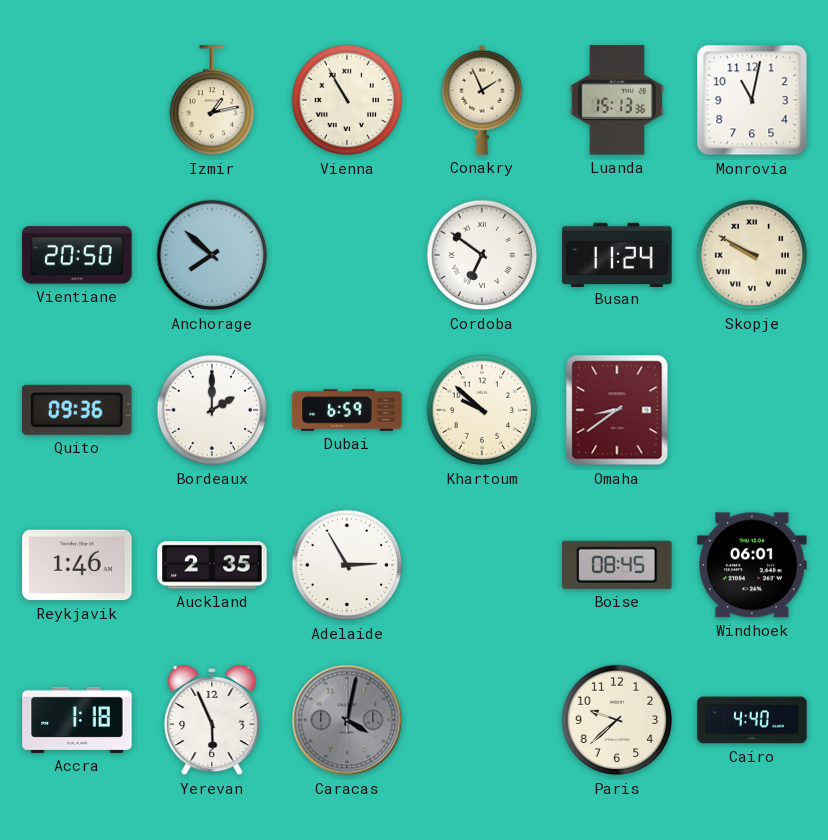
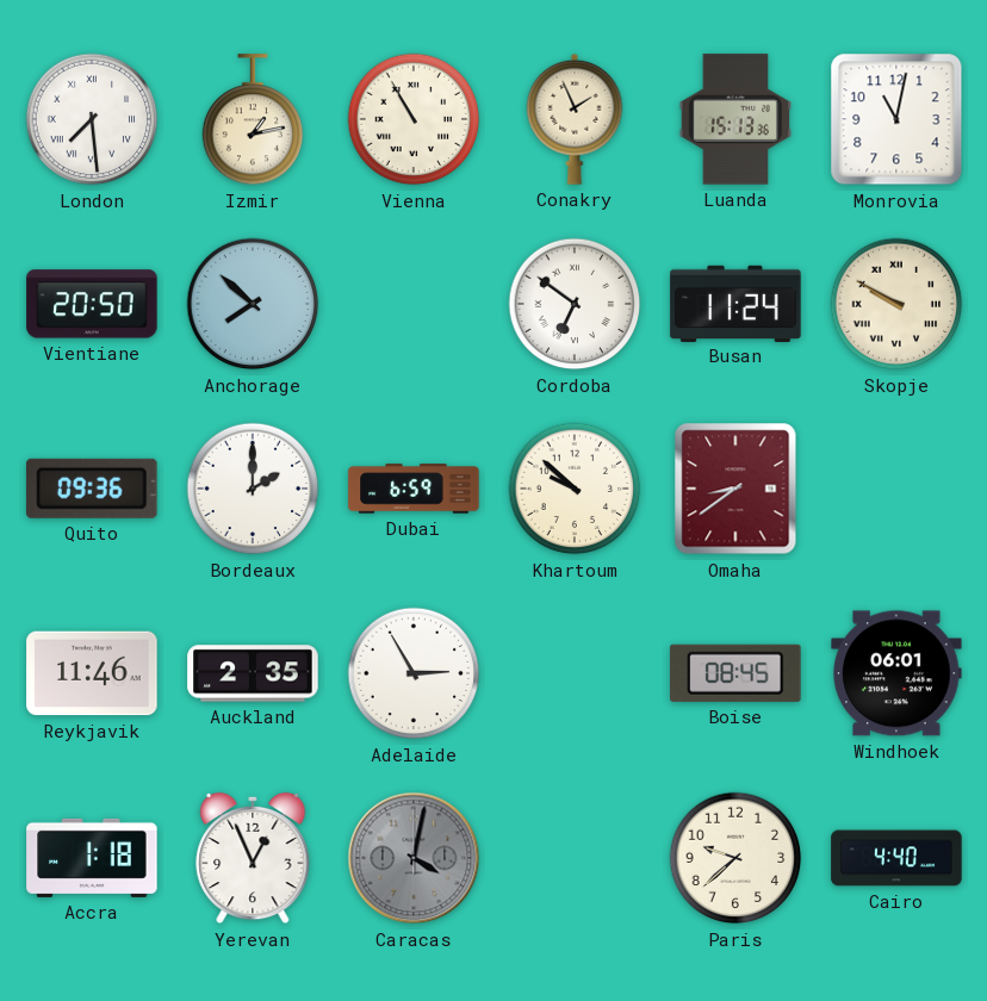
London: none -> 7:29 (92, 119)
Reykjavik: 1:46 -> 11:46 (92, 673)
Yerevan: 5:56 -> 12:56 (253, 858)
